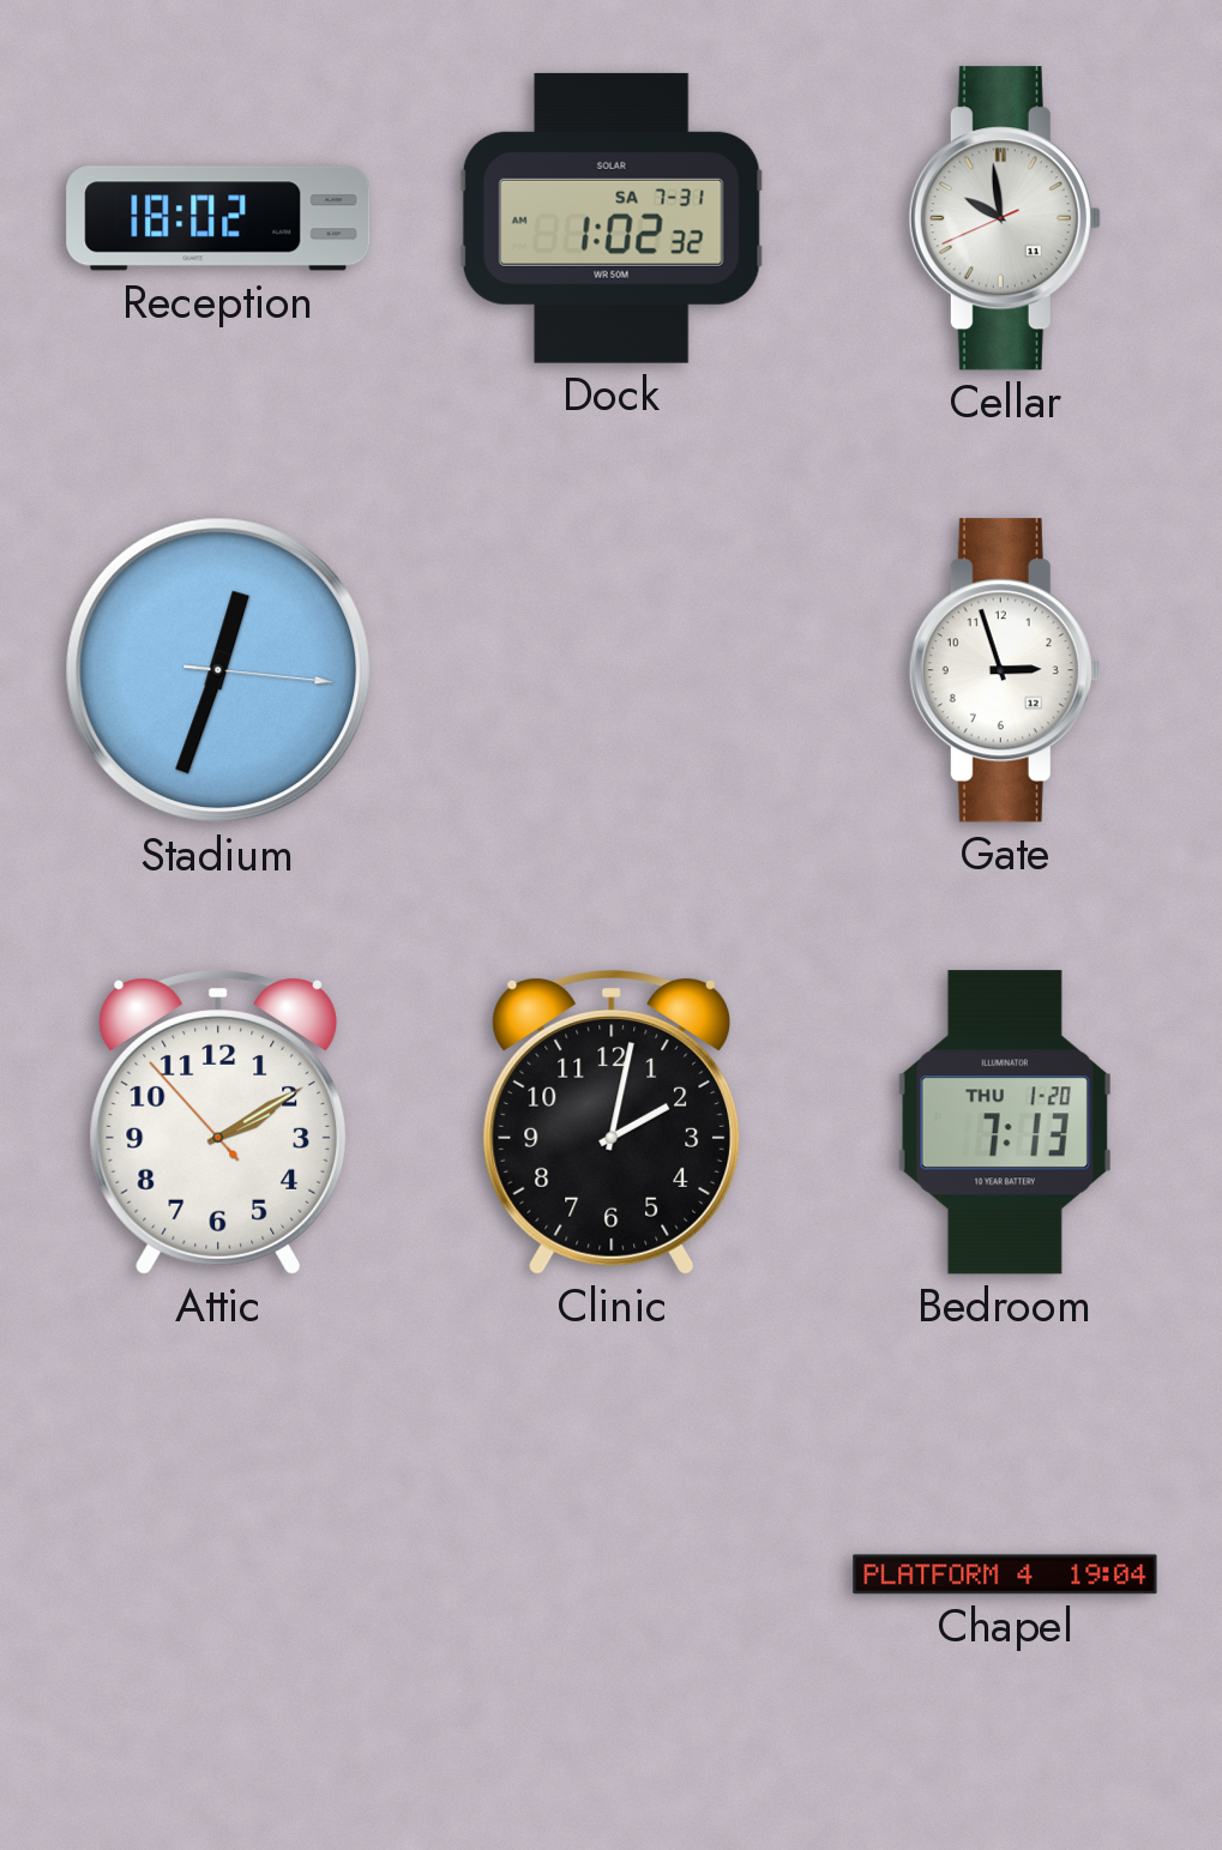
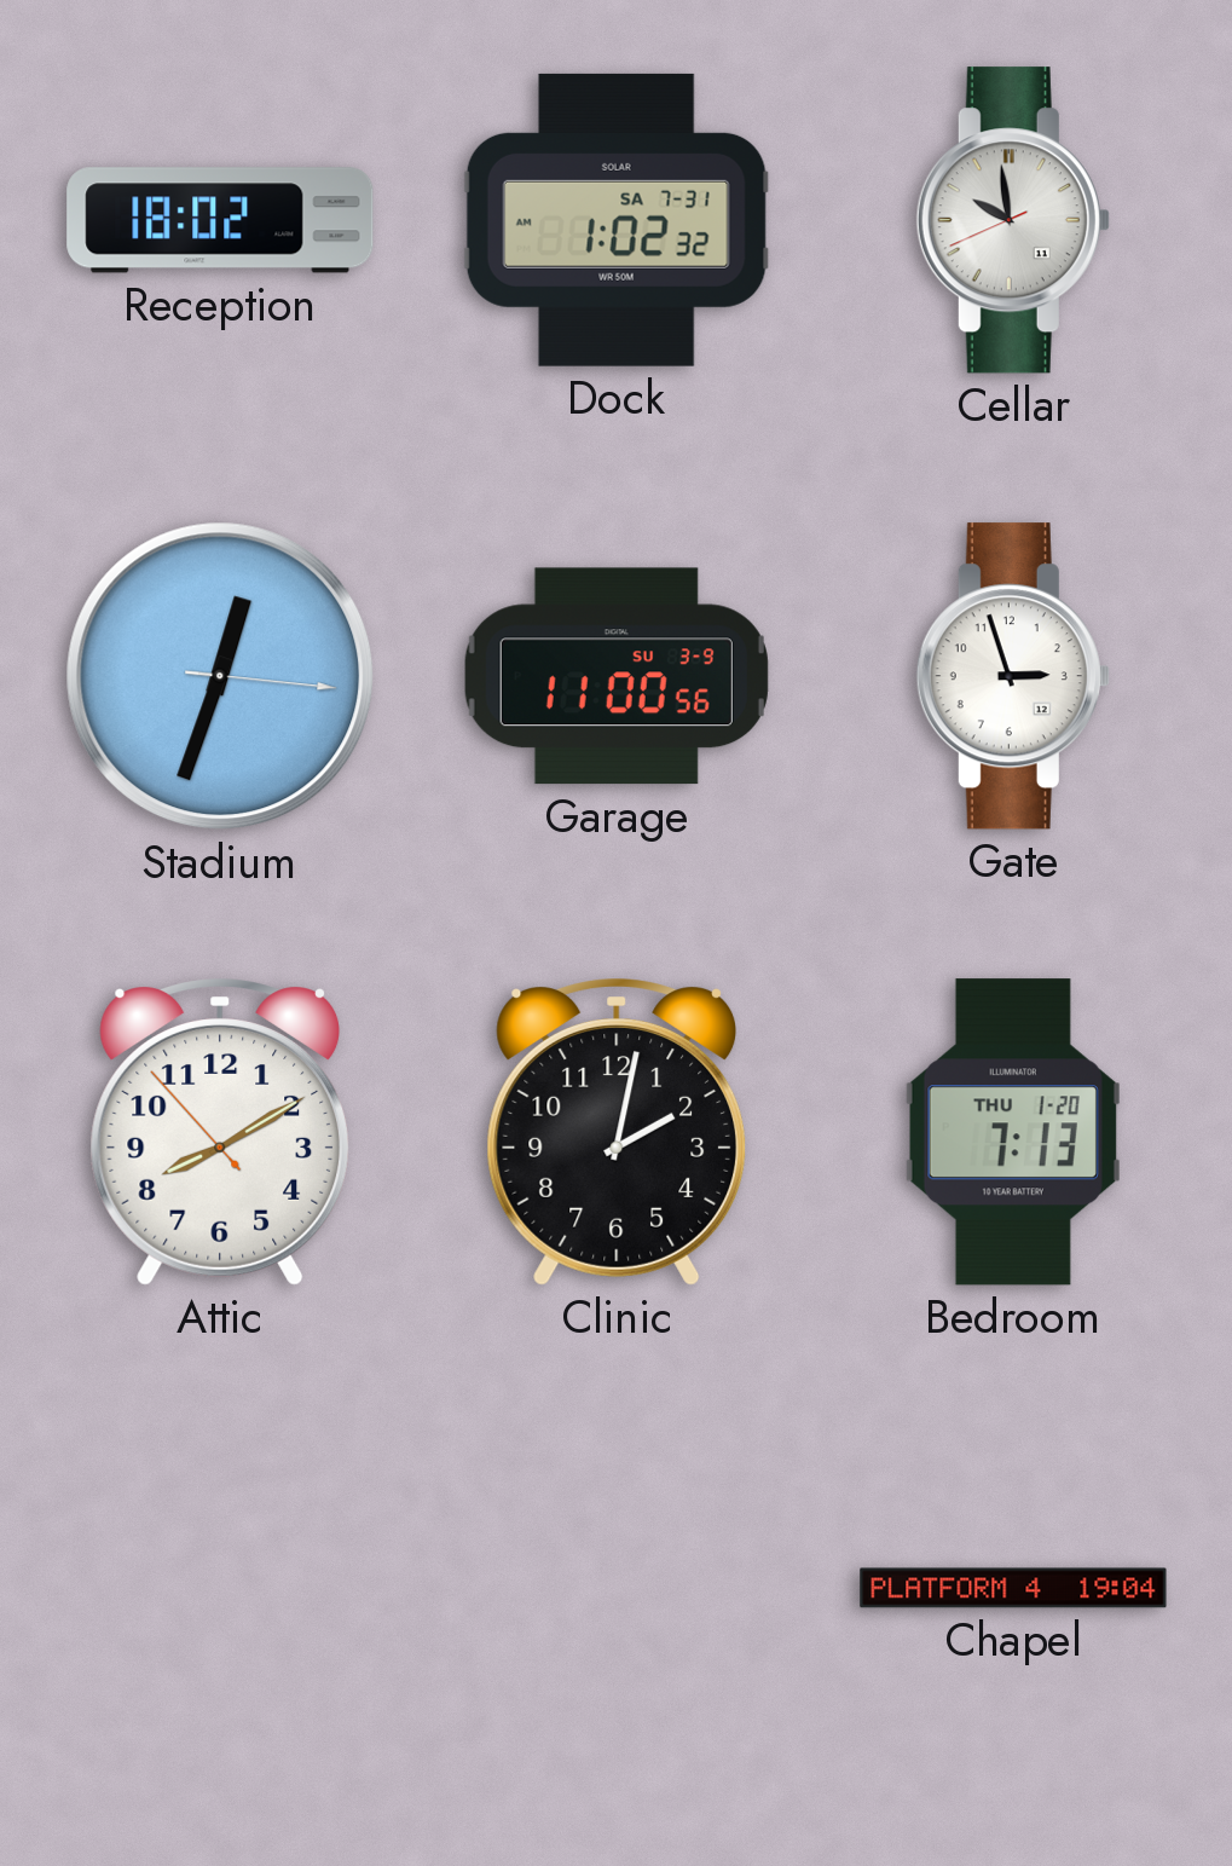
Garage: none -> 11:00 (617, 676)
Attic: 2:09 -> 8:09 (220, 1132)
